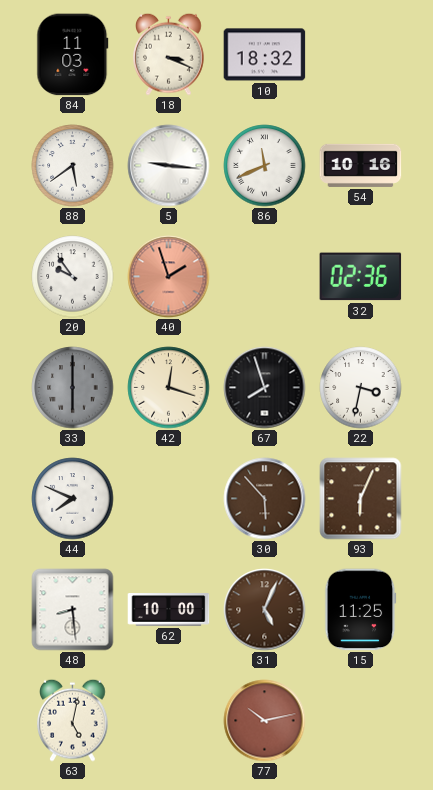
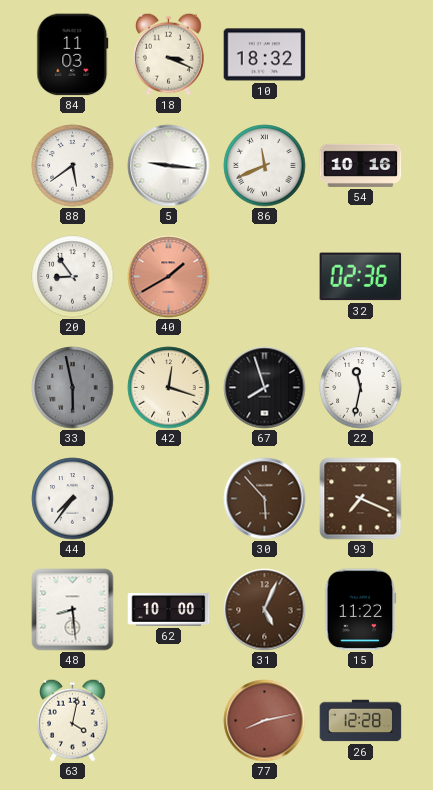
20: 9:54 -> 8:54 (73, 277)
40: 1:57 -> 1:40 (169, 277)
33: 6:00 -> 5:58 (73, 388)
22: 3:32 -> 11:32 (361, 388)
44: 7:49 -> 7:36 (73, 499)
93: 6:04 -> 7:19 (361, 499)
15: 11:25 -> 11:22 (360, 610)
63: 5:02 -> 4:02 (73, 720)
77: 10:13 -> 8:13 (265, 721)
26: none -> 12:28 (361, 721)
